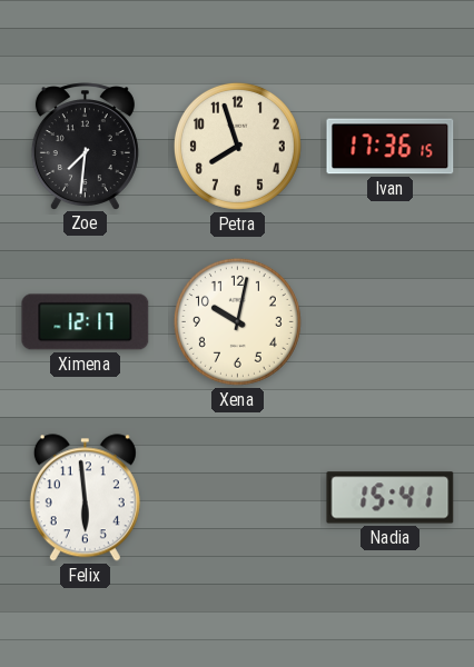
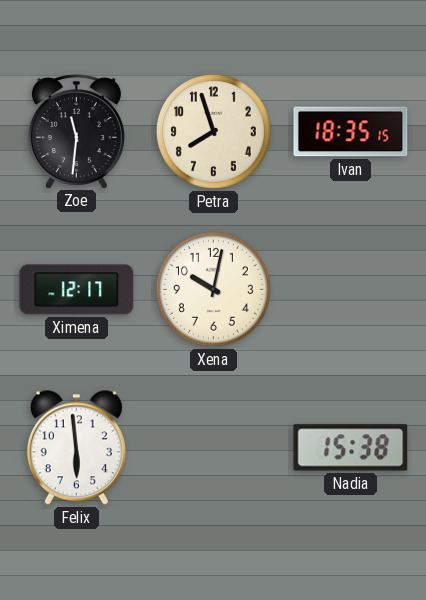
Zoe: 7:31 -> 11:31 (76, 131)
Ivan: 17:36 -> 18:35 (351, 132)
Nadia: 15:41 -> 15:38 (351, 448)
